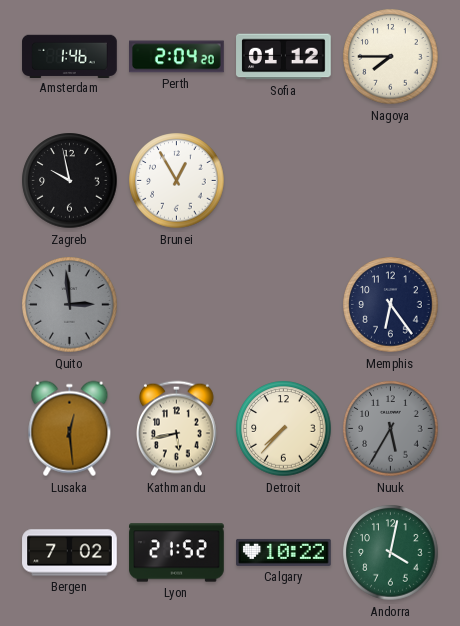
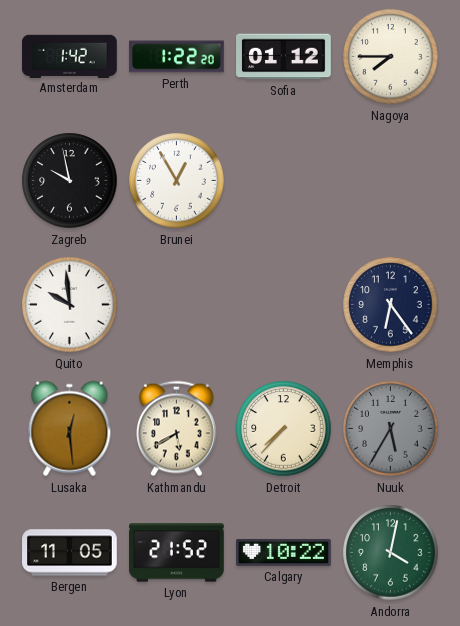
Amsterdam: 1:46 -> 1:42 (70, 56)
Perth: 2:04 -> 1:22 (177, 57)
Quito: 2:59 -> 9:59 (70, 305)
Quito dial: grey -> white (70, 305)
Kathmandu: 5:43 -> 5:40 (177, 429)
Bergen: 7:02 -> 11:05 (70, 553)
